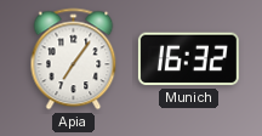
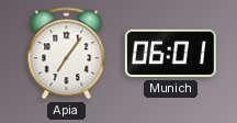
Munich: 16:32 -> 06:01 (170, 54)
